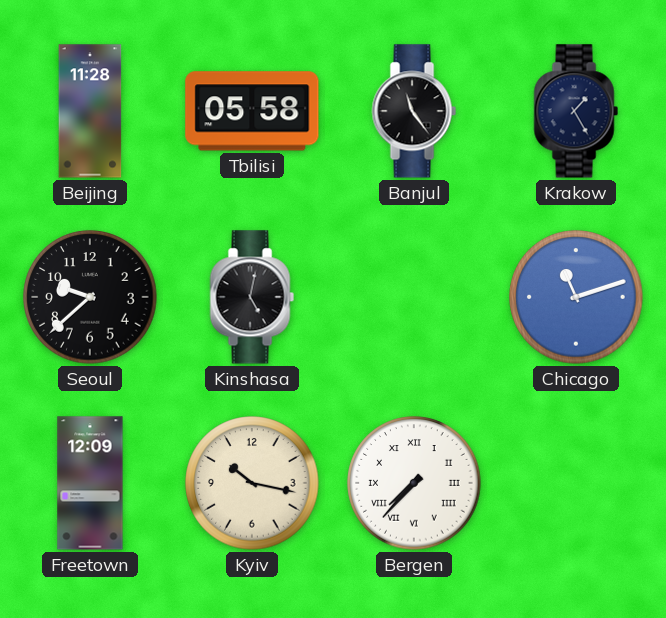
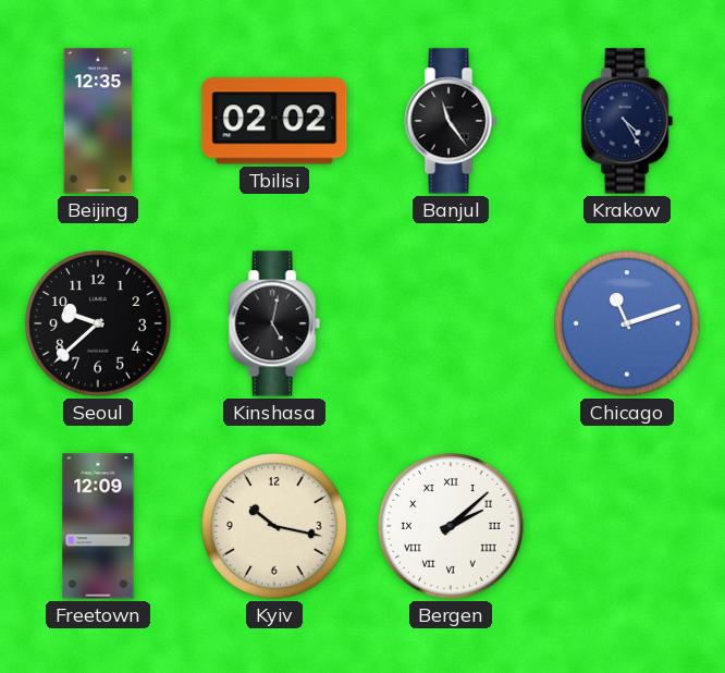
Beijing: 11:28 -> 12:35 (98, 121)
Tbilisi: 05:58 -> 02:02 (274, 121)
Krakow: 1:25 -> 4:25 (627, 121)
Bergen: 7:37 -> 2:08 (451, 526)
